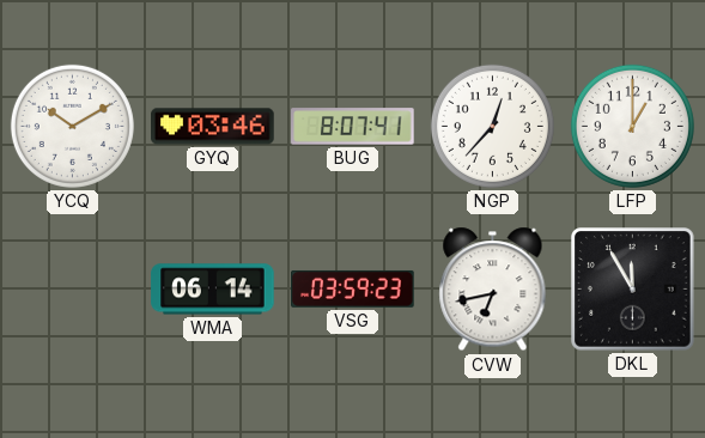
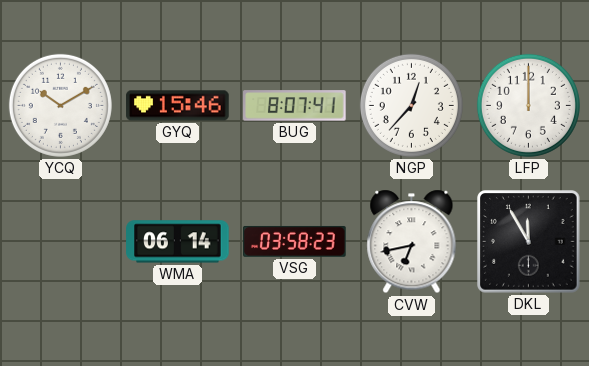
GYQ: 03:46 -> 15:46 (178, 106)
LFP: 1:00 -> 12:00 (528, 105)
VSG: 03:59 -> 03:58 (295, 242)
